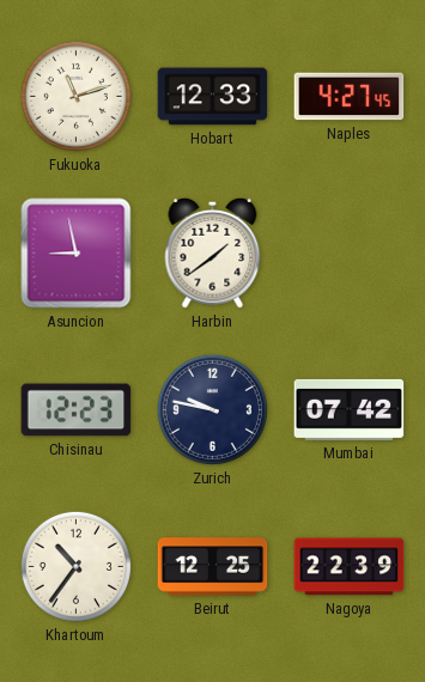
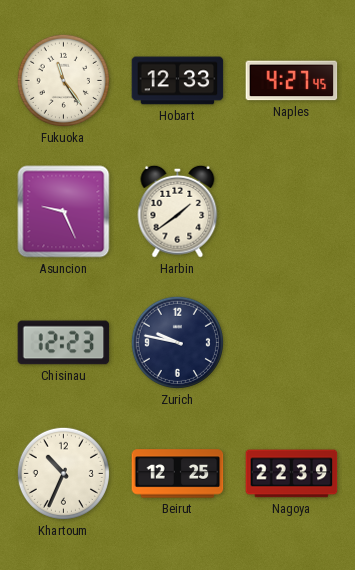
Fukuoka: 11:12 -> 11:24 (63, 80)
Asuncion: 8:58 -> 9:26 (64, 212)
Mumbai: 07:42 -> none (350, 409)
Khartoum: 10:36 -> 10:34 (63, 473)
